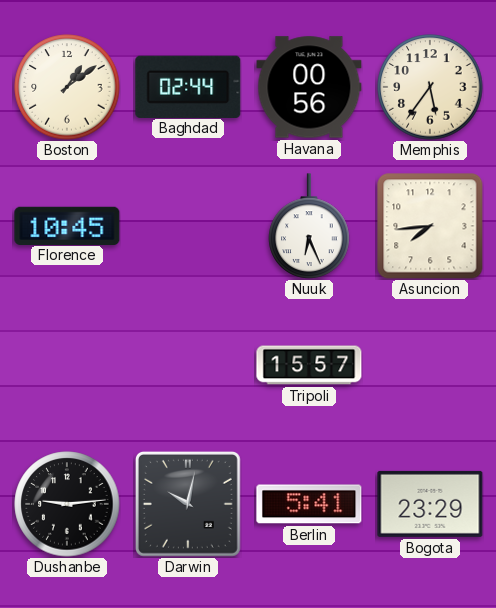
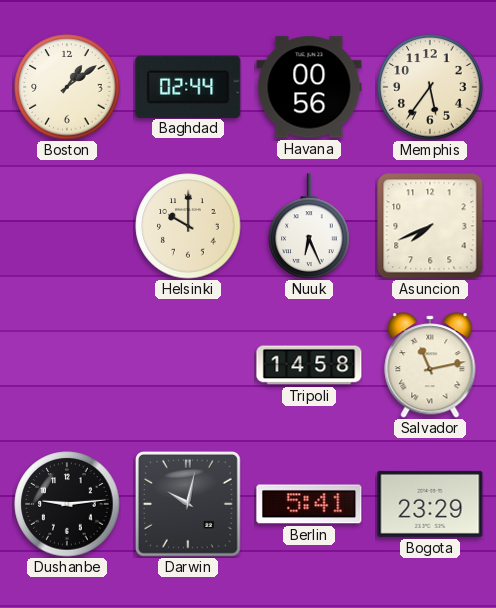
Florence: 10:45 -> none (67, 225)
Helsinki: none -> 10:00 (188, 226)
Asuncion: 7:44 -> 7:41 (430, 226)
Tripoli: 15:57 -> 14:58 (309, 365)
Salvador: none -> 11:13 (430, 365)
